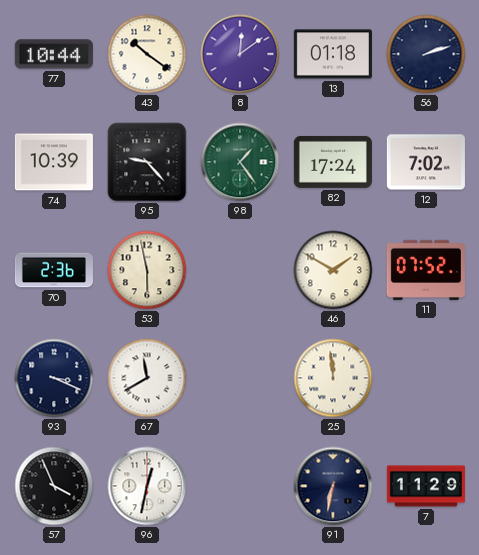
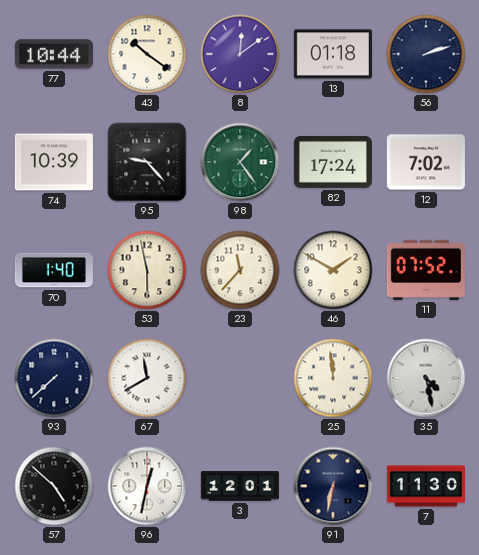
70: 2:36 -> 1:40 (54, 270)
23: none -> 11:37 (240, 270)
93: 3:19 -> 7:38 (54, 378)
35: none -> 4:28 (426, 378)
57: 3:56 -> 4:52 (54, 486)
3: none -> 12:01 (240, 486)
7: 11:29 -> 11:30 (426, 486)
